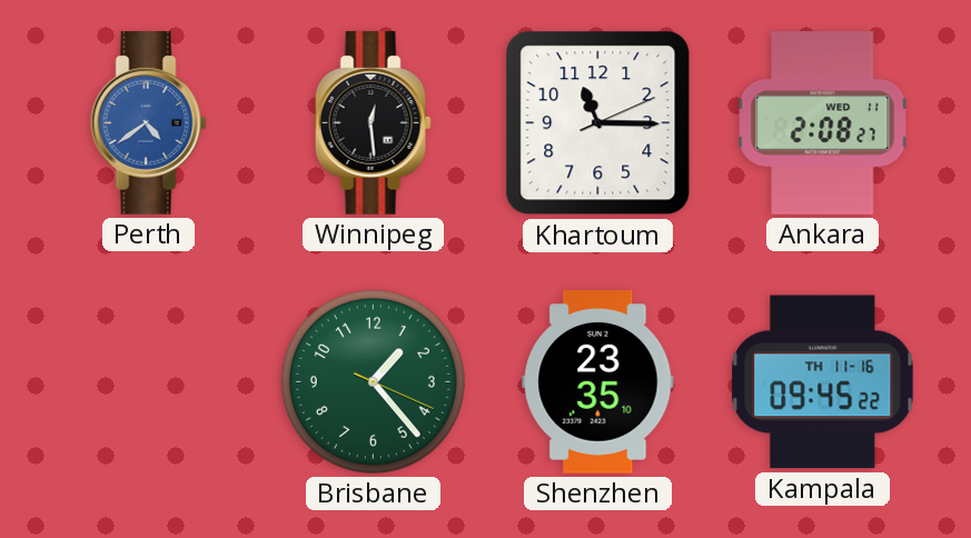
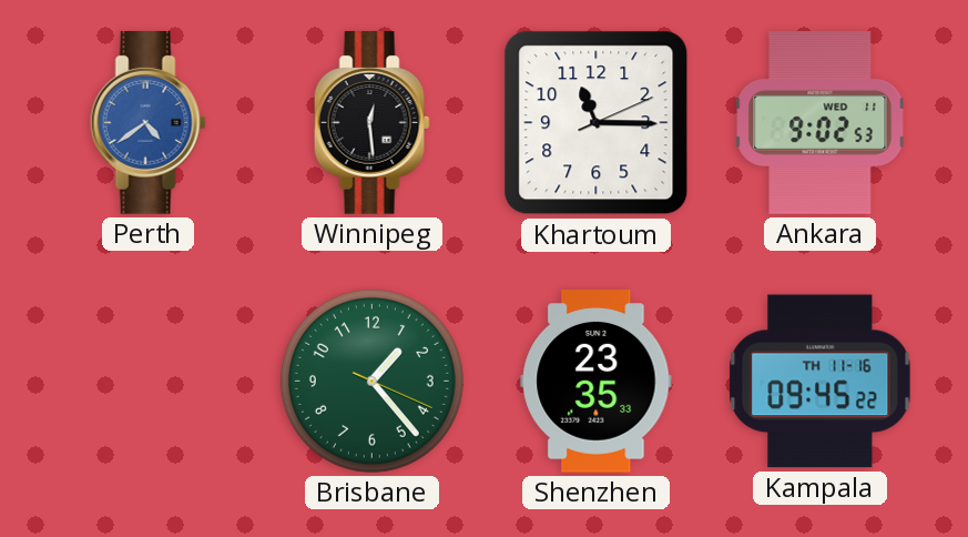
Ankara: 2:08 -> 9:02 (821, 123)
Shenzhen: 23:35:10 -> 23:35:33 (597, 382)
